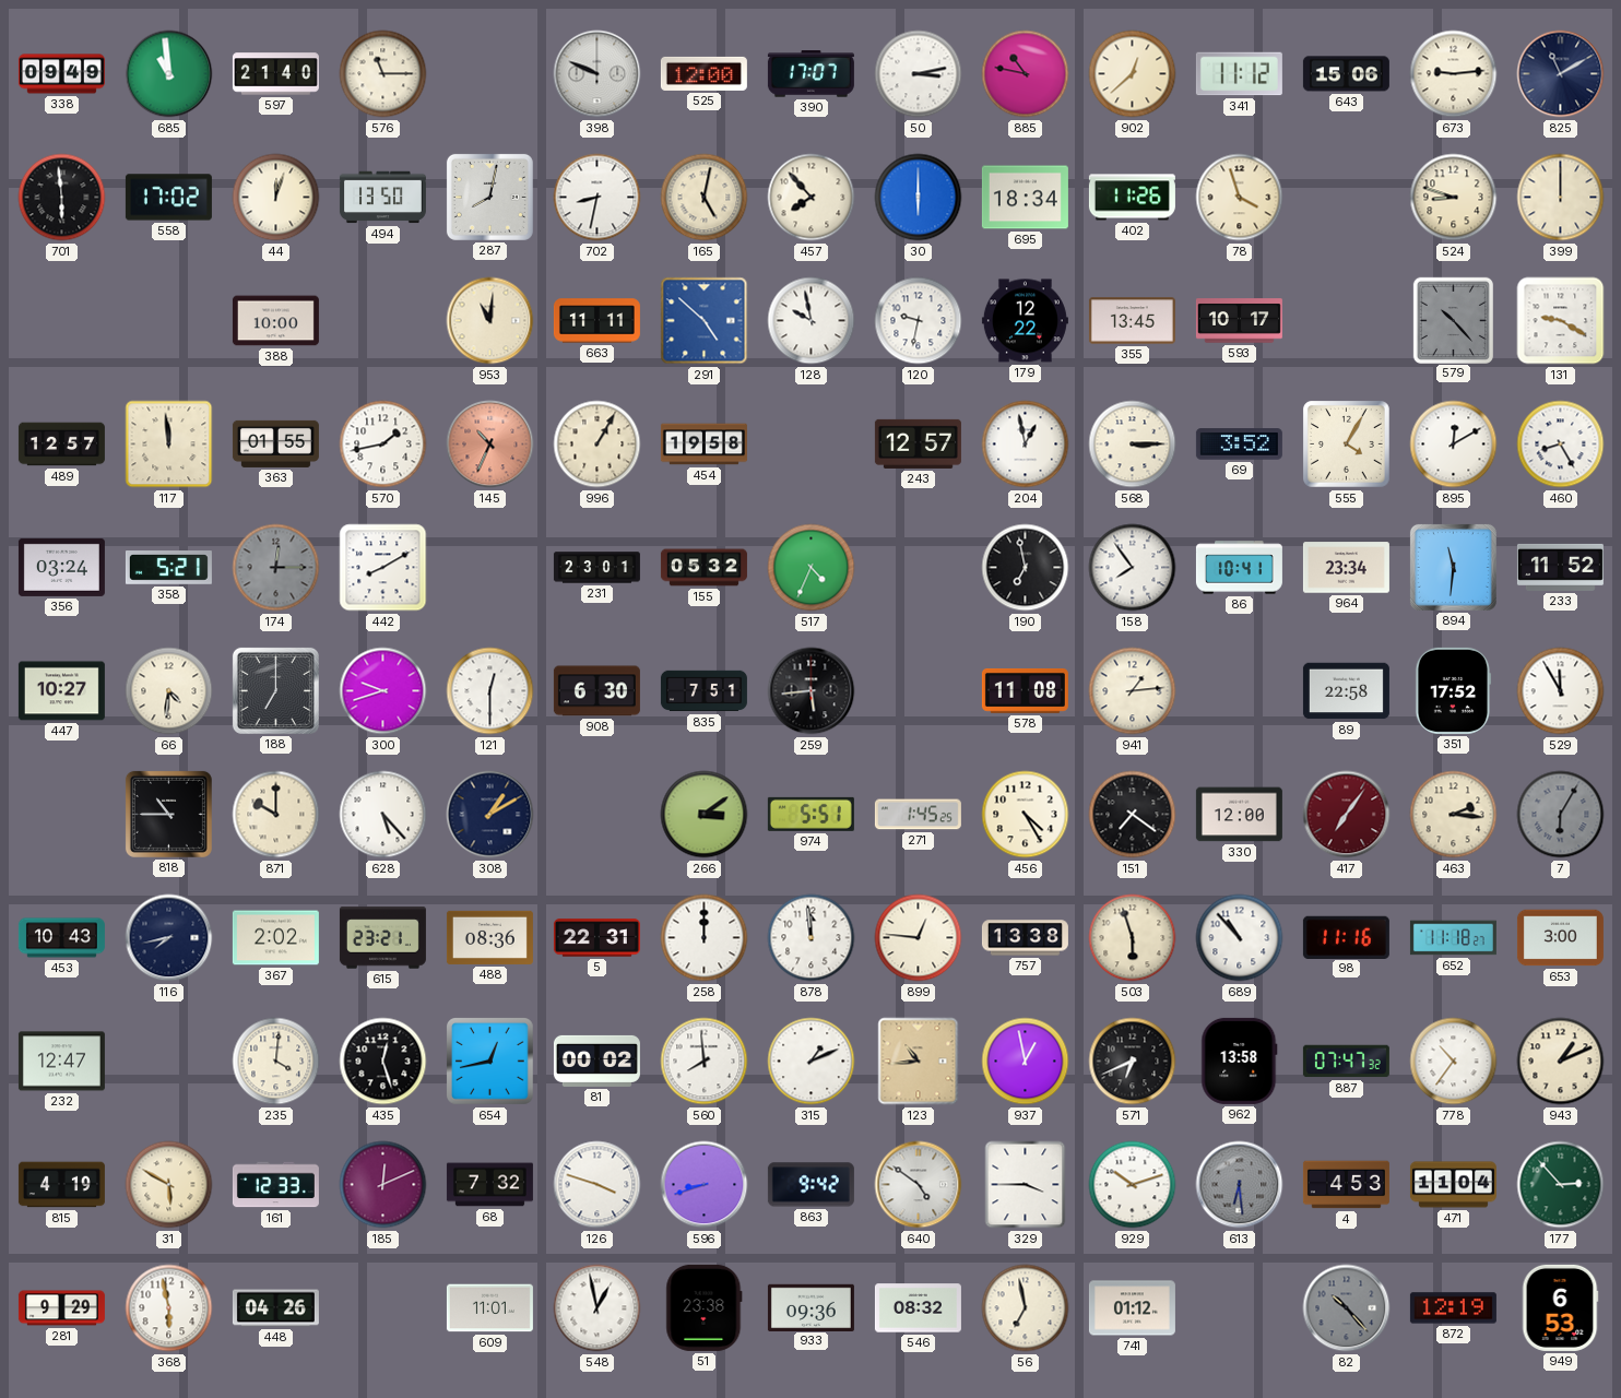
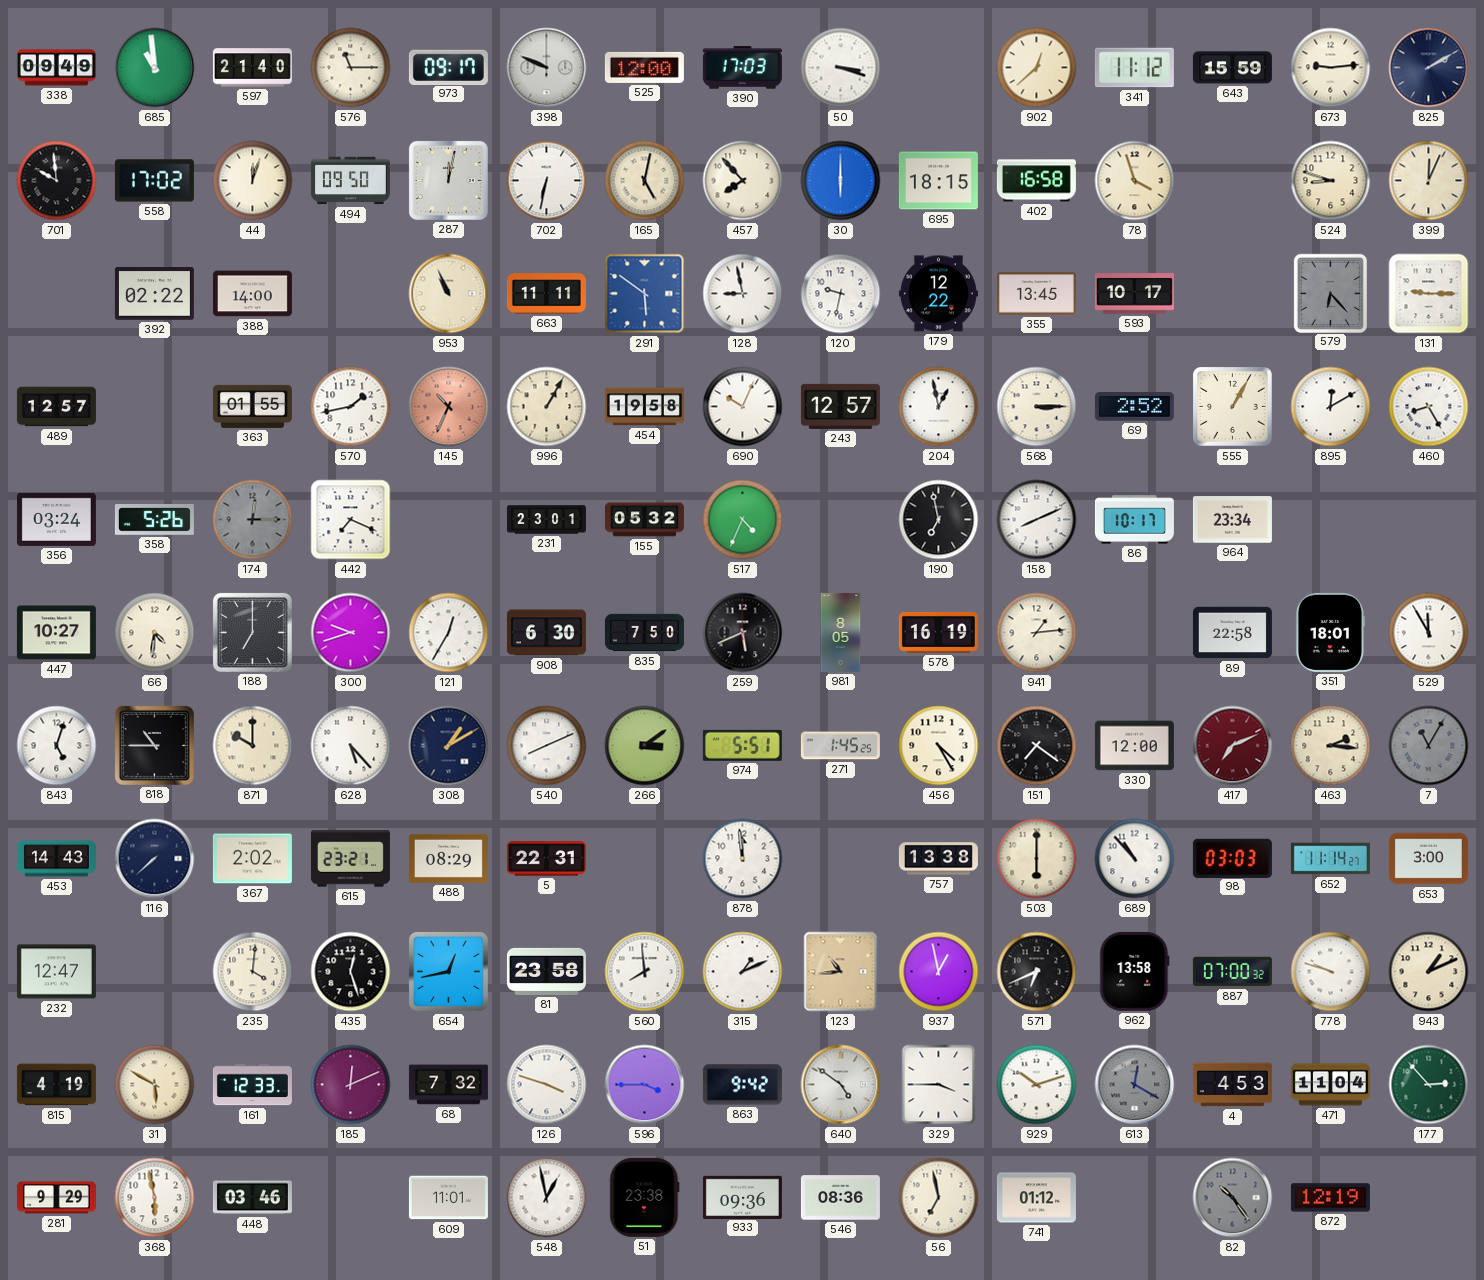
973: none -> 09:17 (448, 67)
390: 17:07 -> 17:03 (742, 68)
50: 3:13 -> 3:18 (841, 68)
885: 10:47 -> none (1026, 74)
643: 15:06 -> 15:59 (1232, 68)
825: 11:10 -> 2:10 (1429, 68)
701: 5:59 -> 9:59 (57, 181)
494: 13:50 -> 09:50 (350, 181)
287: 8:02 -> 12:02 (448, 180)
702: 8:32 -> 6:32 (547, 181)
695: 18:34 -> 18:15 (938, 181)
402: 11:26 -> 16:58 (1036, 181)
399: 12:00 -> 12:04 (1429, 181)
392: none -> 02:22 (154, 294)
388: 10:00 -> 14:00 (252, 294)
953: 11:01 -> 10:56 (449, 294)
291: 4:52 -> 5:51 (645, 294)
128: 9:58 -> 8:58 (743, 294)
579: 10:23 -> 6:23 (1330, 293)
131: 9:20 -> 9:15 (1429, 294)
117: 11:59 -> none (169, 445)
690: none -> 10:04 (743, 407)
69: 3:52 -> 2:52 (1134, 407)
555: 4:05 -> 1:05 (1233, 407)
358: 5:21 -> 5:26 (154, 520)
442: 8:10 -> 7:19 (351, 520)
158: 7:54 -> 8:11 (1037, 520)
86: 10:41 -> 10:17 (1134, 520)
894: 11:31 -> none (1453, 567)
233: 11:52 -> none (1560, 567)
121: 12:30 -> 12:35 (449, 633)
835: 7:51 -> 7:50 (644, 633)
259: 5:44 -> 5:41 (743, 633)
981: none -> 8:05 (841, 632)
578: 11:08 -> 16:19 (938, 633)
351: 17:52 -> 18:01 (1331, 632)
843: none -> 5:03 (57, 746)
540: none -> 8:11 (547, 746)
417: 7:06 -> 7:11 (1233, 746)
7: 6:05 -> 11:05 (1429, 746)
453: 10:43 -> 14:43 (56, 859)
116: 7:43 -> 7:38 (155, 859)
488: 08:36 -> 08:29 (448, 858)
258: 12:00 -> none (705, 938)
899: 12:46 -> none (919, 938)
503: 5:57 -> 6:00 (1037, 859)
98: 11:16 -> 03:03 (1232, 858)
652: 11:18 -> 11:14 (1330, 859)
81: 00:02 -> 23:58 (546, 971)
887: 07:47 -> 07:00 (1232, 972)
778: 10:36 -> 9:48 (1331, 972)
596: 8:42 -> 3:45 (645, 1085)
613: 6:29 -> 12:20 (1135, 1085)
448: 04:26 -> 03:46 (252, 1198)
546: 08:32 -> 08:36 (840, 1198)
82: 10:23 -> 10:24 (1233, 1198)
949: 6:53 -> none (1560, 1307)
